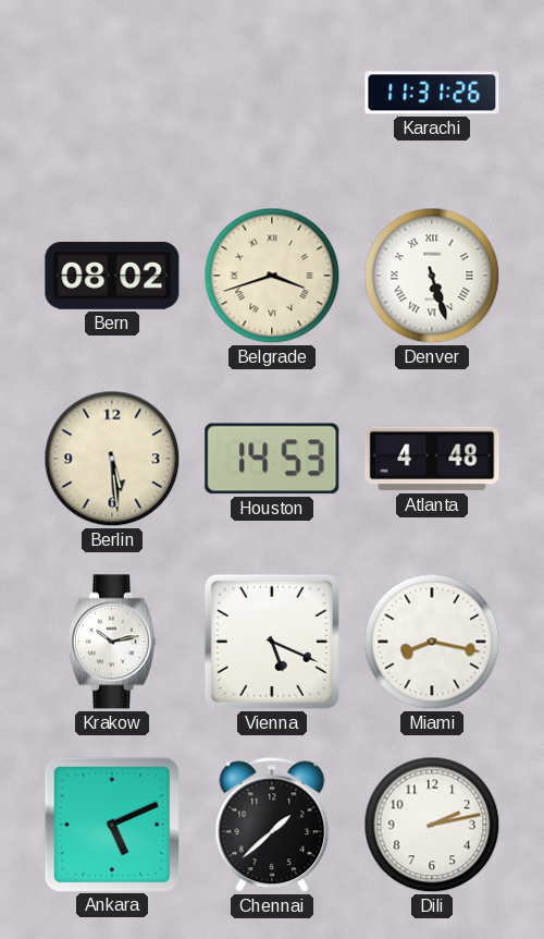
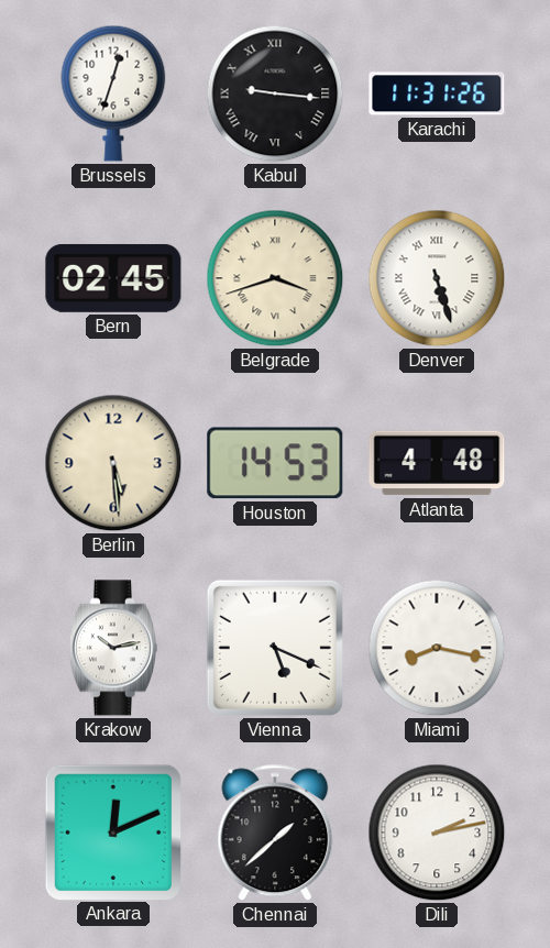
Brussels: none -> 12:33 (113, 93)
Kabul: none -> 9:16 (275, 93)
Bern: 08:02 -> 02:45 (113, 278)
Ankara: 5:11 -> 12:11 (112, 831)
